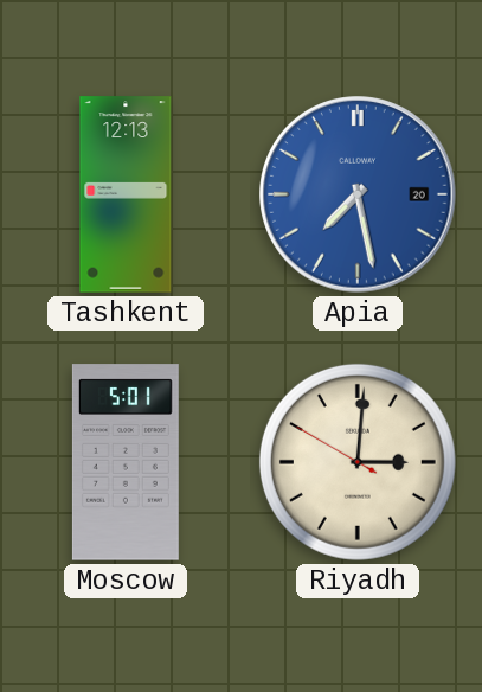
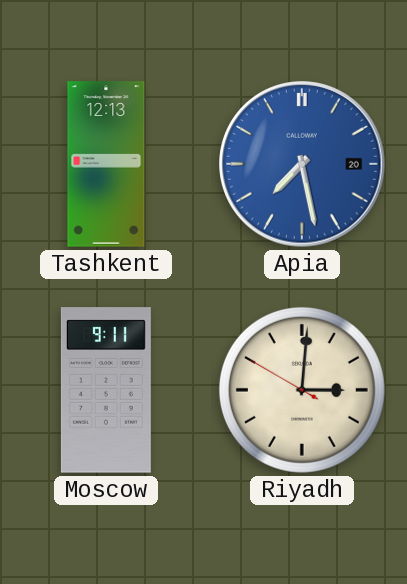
Moscow: 5:01 -> 9:11 (106, 390)
